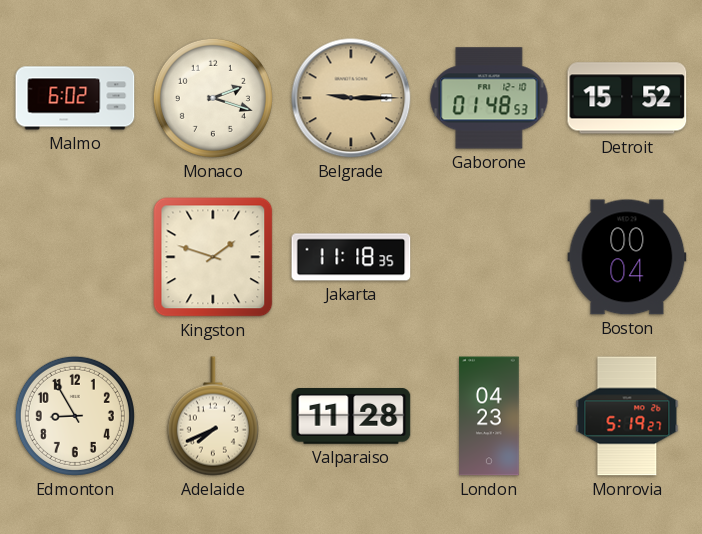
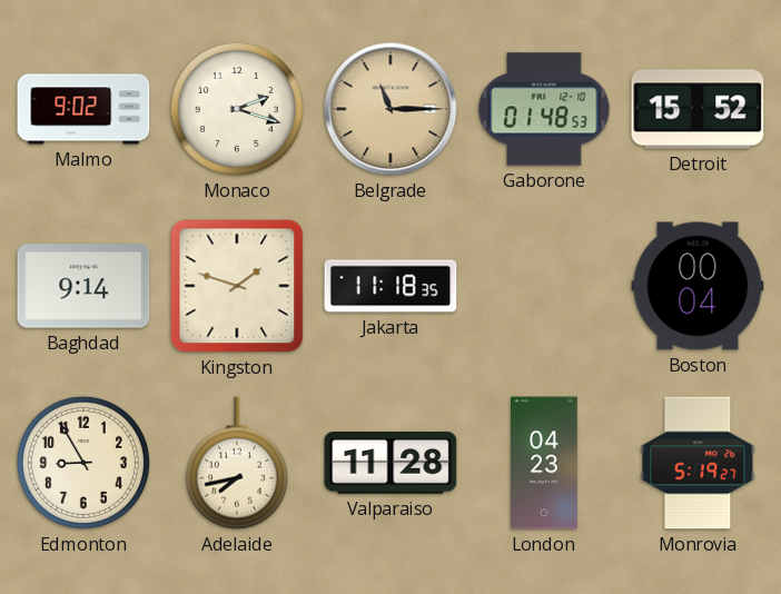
Malmo: 6:02 -> 9:02 (83, 109)
Belgrade: 9:15 -> 11:15 (390, 109)
Baghdad: none -> 9:14 (83, 286)
Adelaide: 7:41 -> 7:43 (237, 463)
